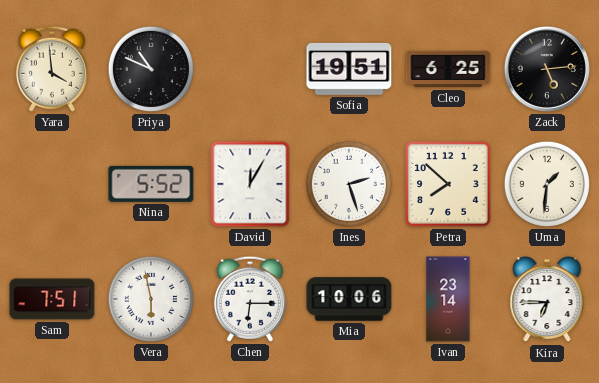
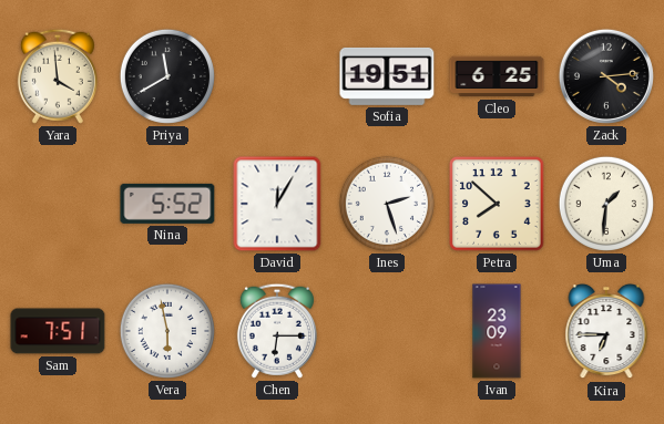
Priya: 10:49 -> 11:40 (167, 76)
Zack: 5:14 -> 4:14 (606, 76)
Mia: 10:06 -> none (349, 299)
Ivan: 23:14 -> 23:09 (497, 331)
